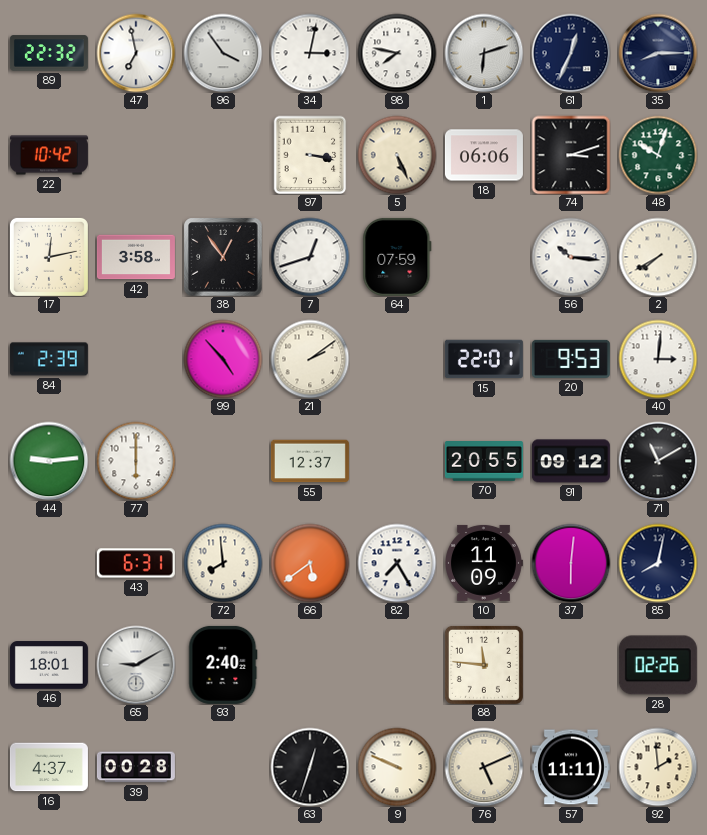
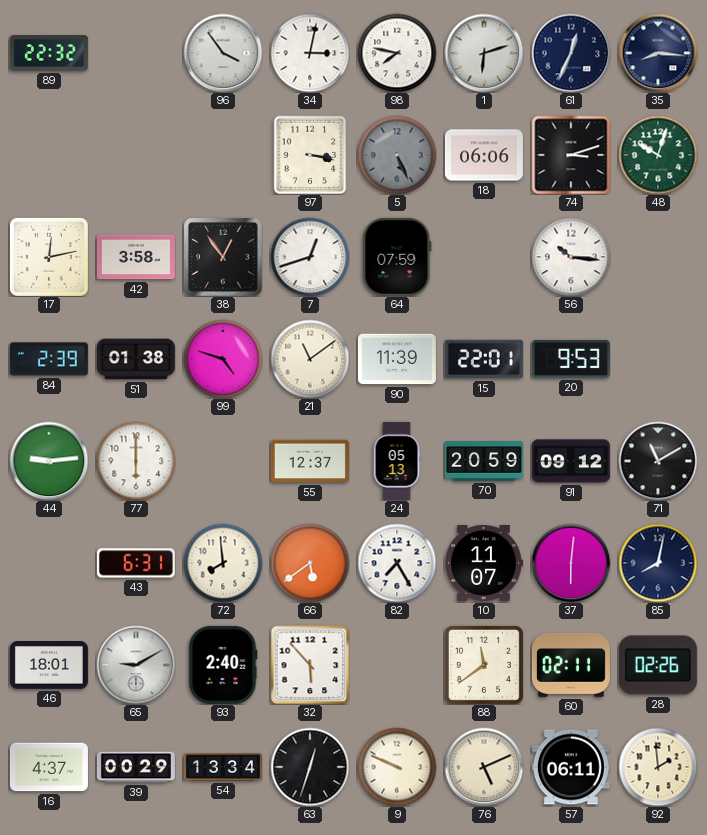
47: 6:58 -> none (136, 53)
35: 8:15 -> 8:16 (658, 53)
22: 10:42 -> none (49, 155)
5 dial: cream -> grey (397, 155)
2: 7:40 -> none (658, 257)
51: none -> 01:38 (136, 359)
99: 4:53 -> 4:48 (223, 359)
21: 2:09 -> 11:09 (310, 359)
90: none -> 11:39 (397, 359)
40: 3:01 -> none (658, 359)
24: none -> 05:13 (397, 461)
70: 20:55 -> 20:59 (484, 462)
10: 11:09 -> 11:07 (484, 563)
32: none -> 5:53 (310, 665)
88: 11:46 -> 11:39 (484, 665)
60: none -> 02:11 (571, 665)
39: 00:28 -> 00:29 (136, 767)
54: none -> 13:34 (223, 767)
57: 11:11 -> 06:11 (571, 767)
